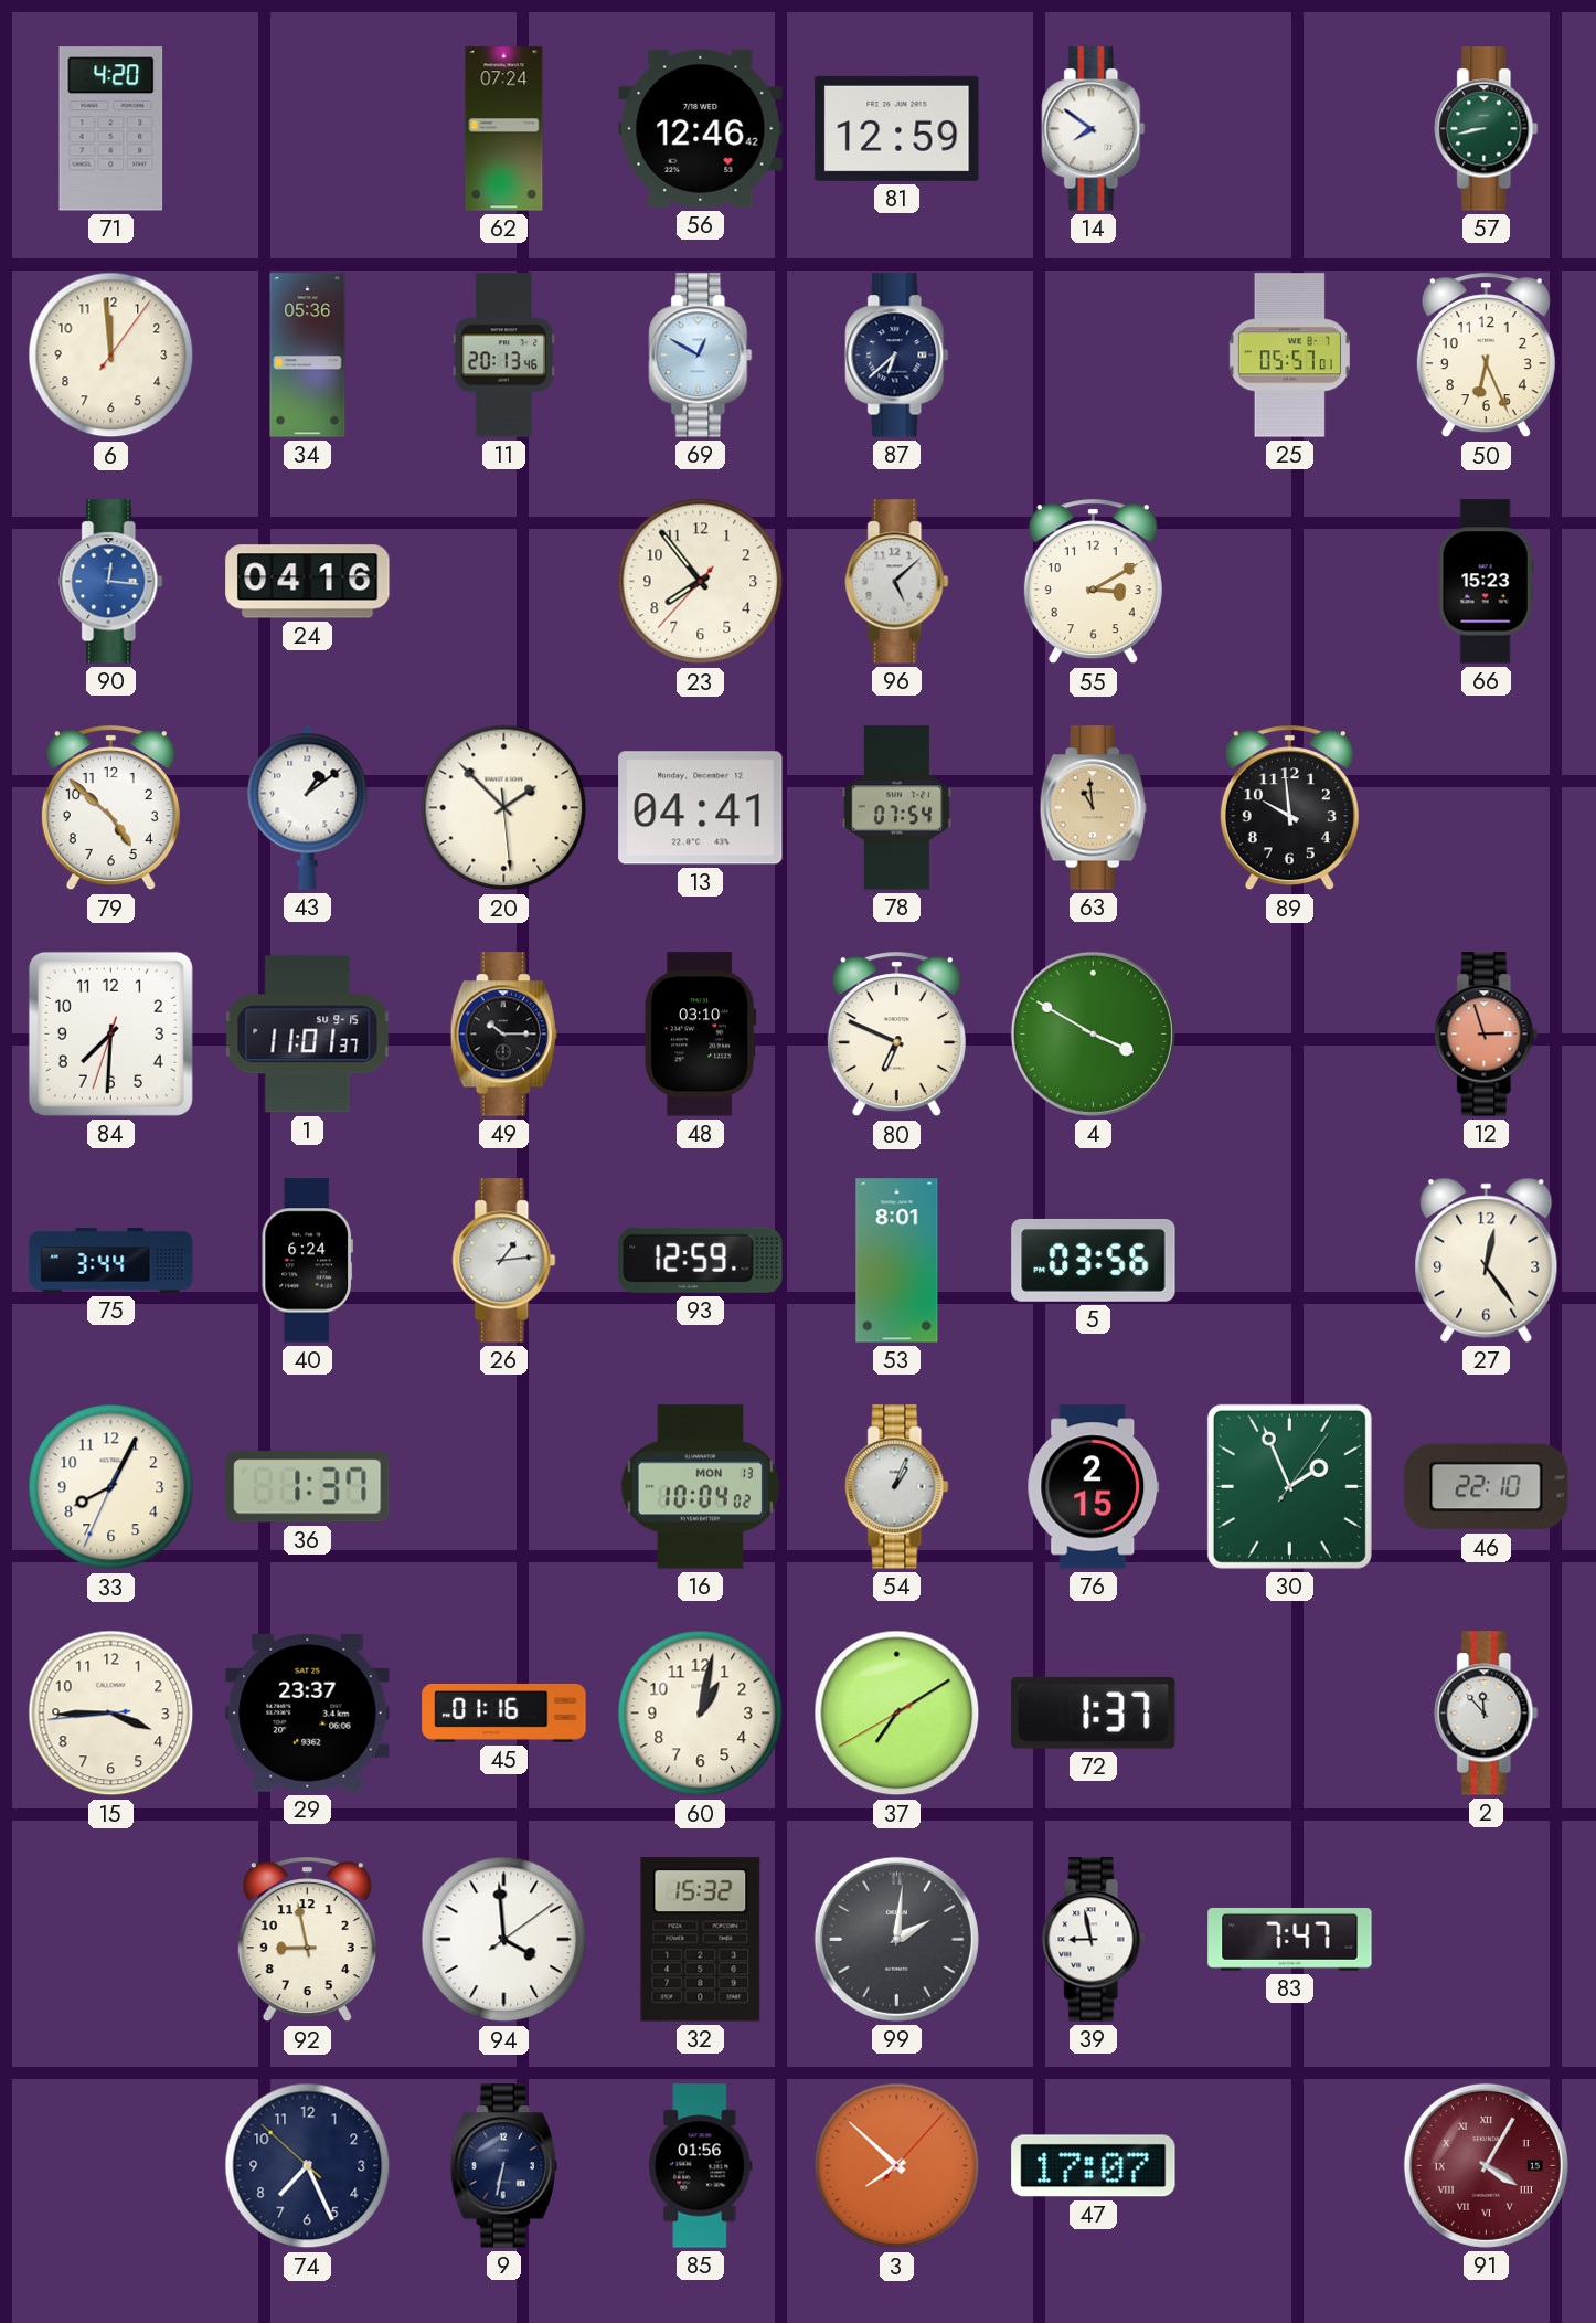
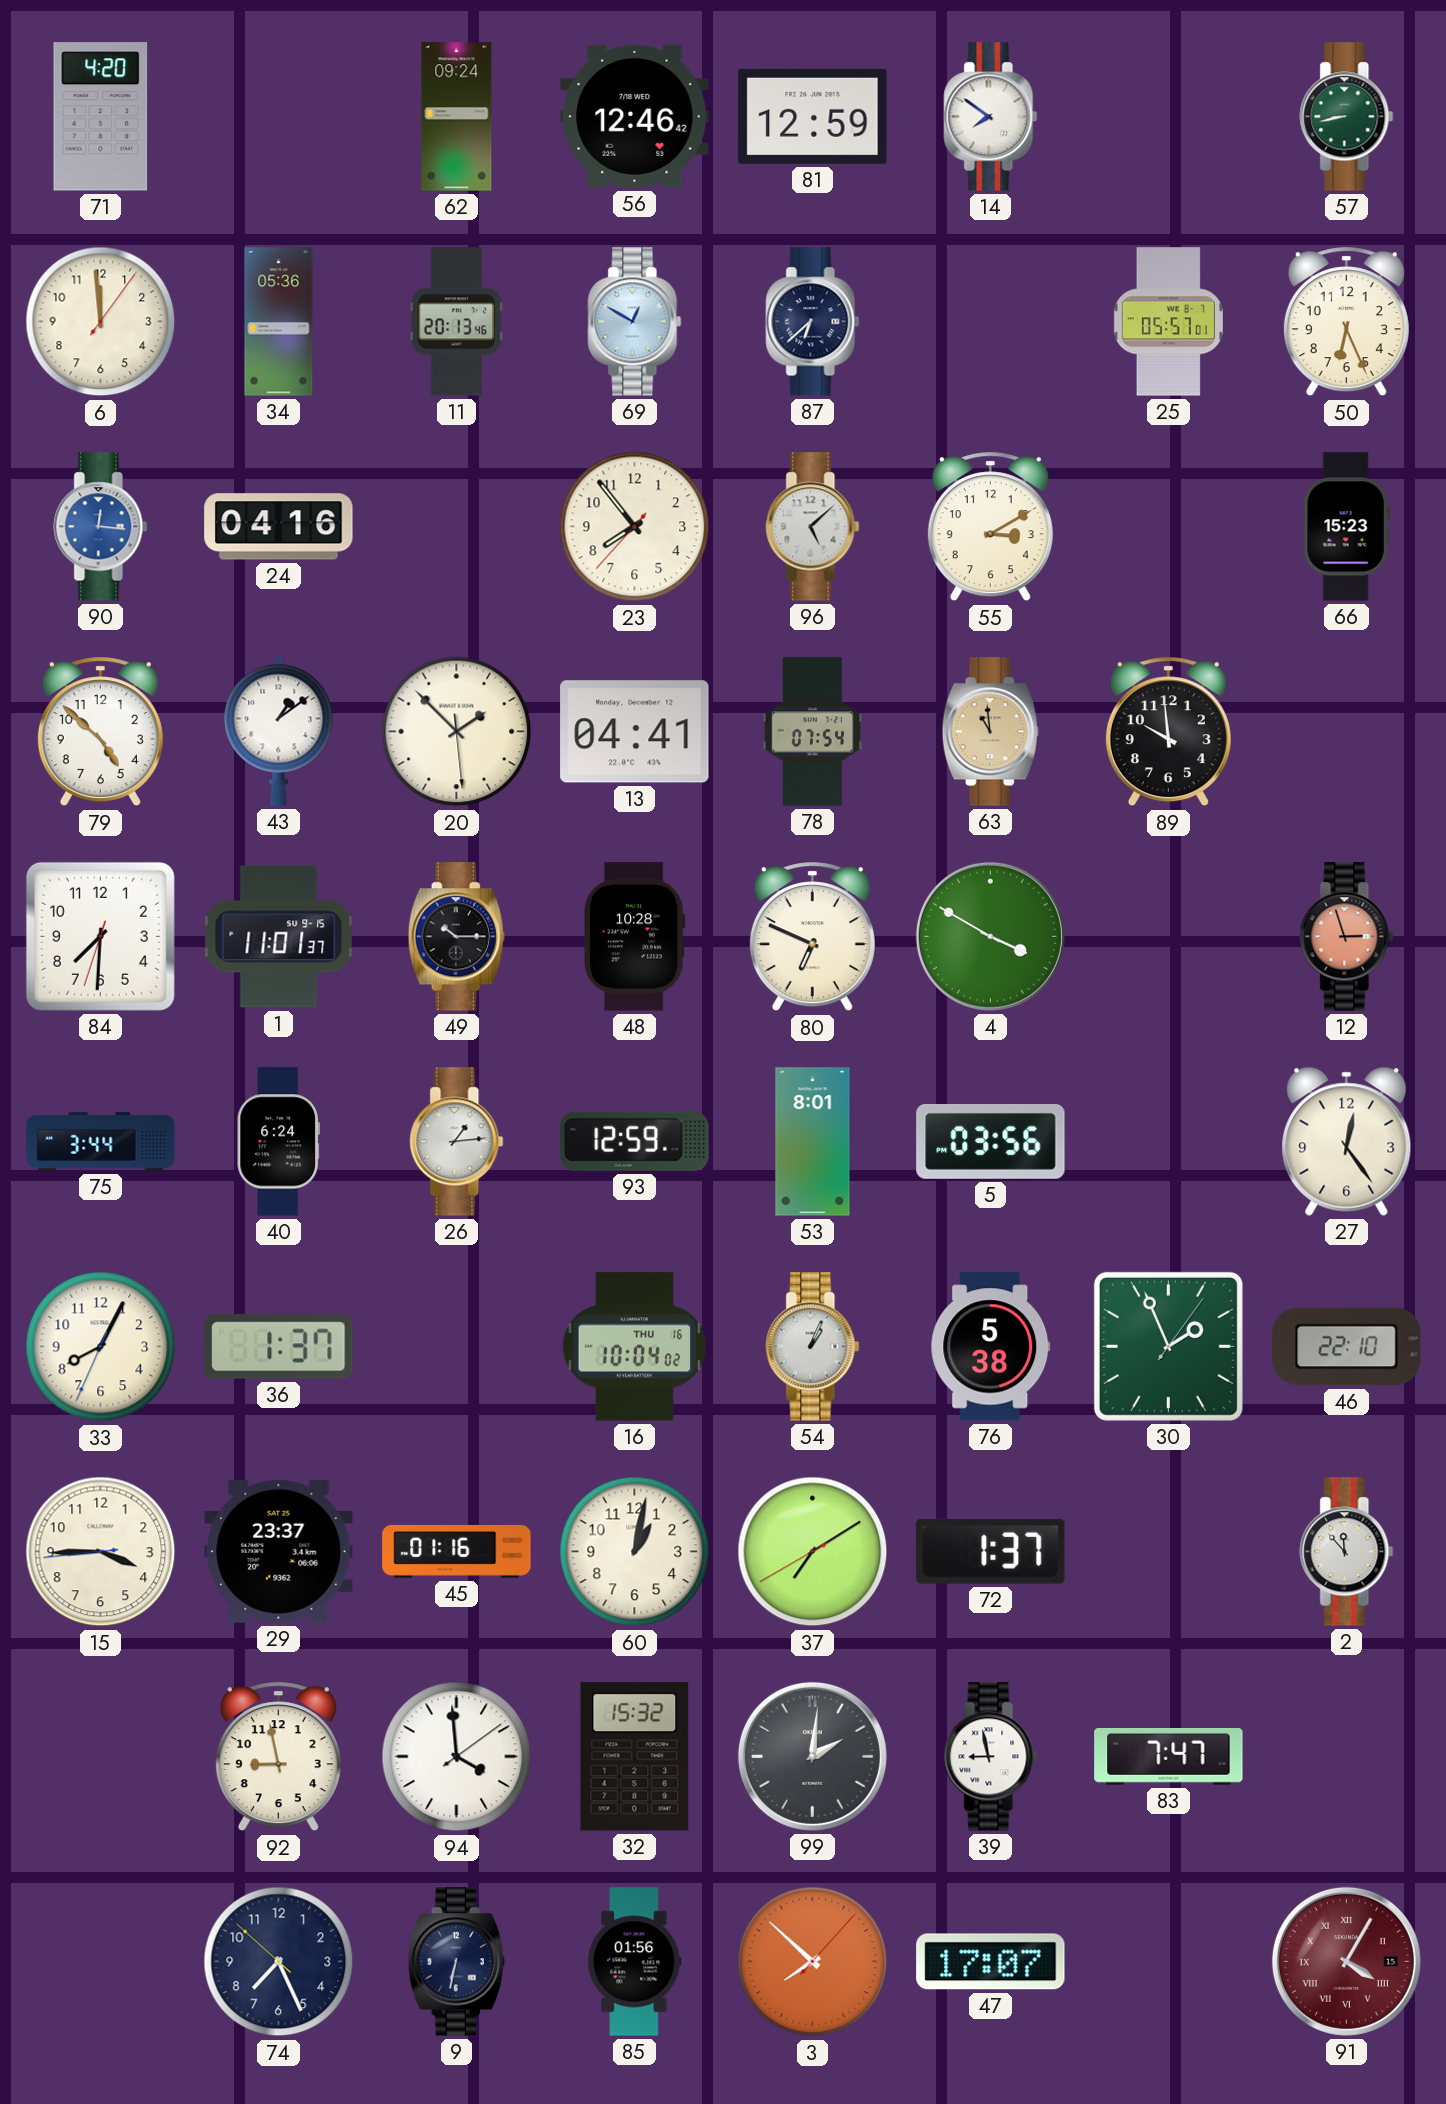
62: 07:24 -> 09:24 (457, 117)
48: 03:10 -> 10:28 (634, 937)
16 date: MON 13 -> THU 16 (634, 1347)
76: 2:15 -> 5:38 (991, 1347)
